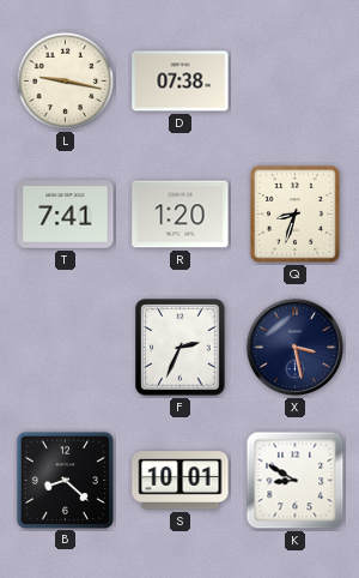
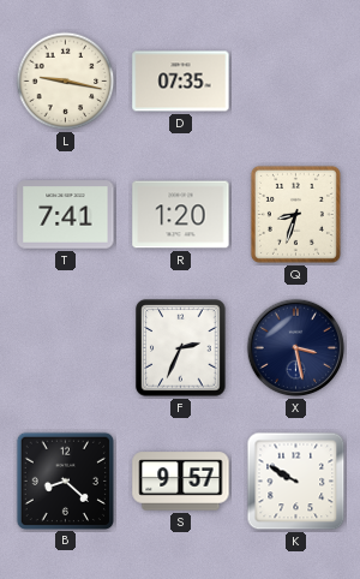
D: 07:38 -> 07:35 (181, 82)
S: 10:01 -> 9:57 (181, 482)
K: 8:50 -> 9:50 (296, 482)
